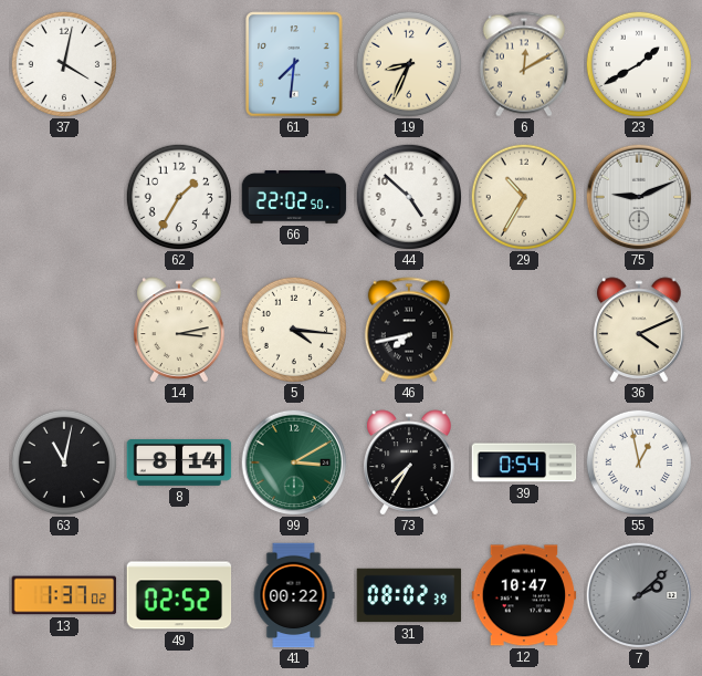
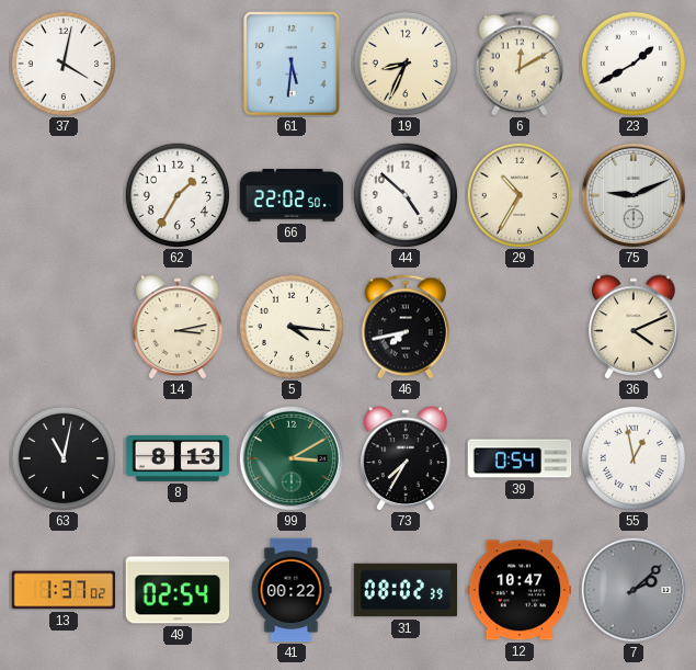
61: 7:31 -> 5:31 (292, 64)
8: 8:14 -> 8:13 (178, 459)
49: 02:52 -> 02:54 (178, 590)
